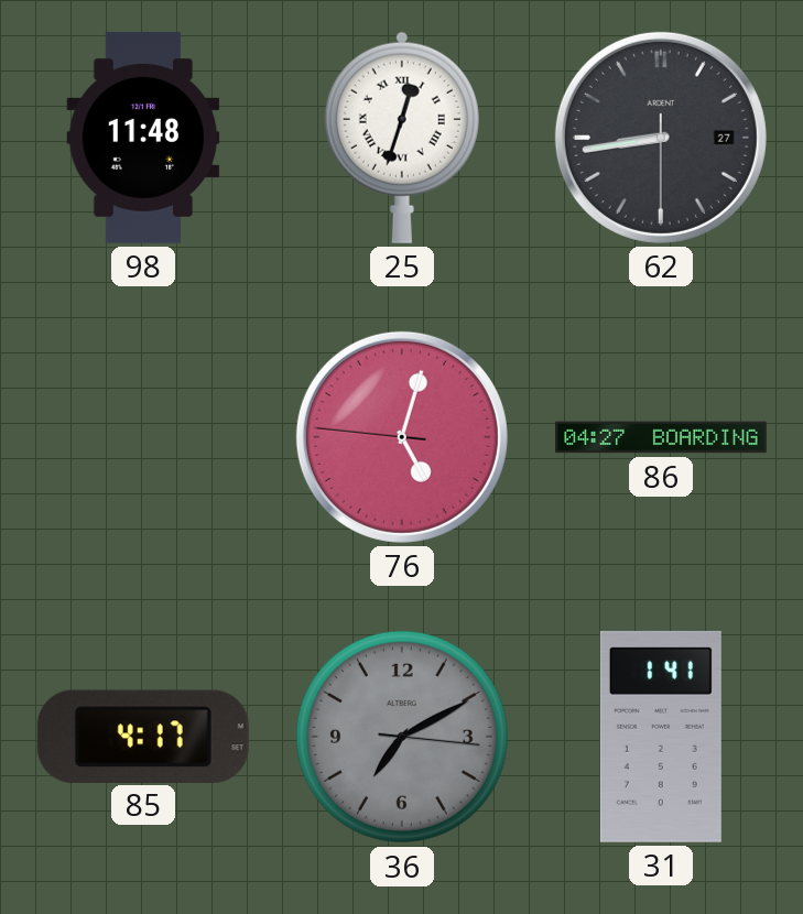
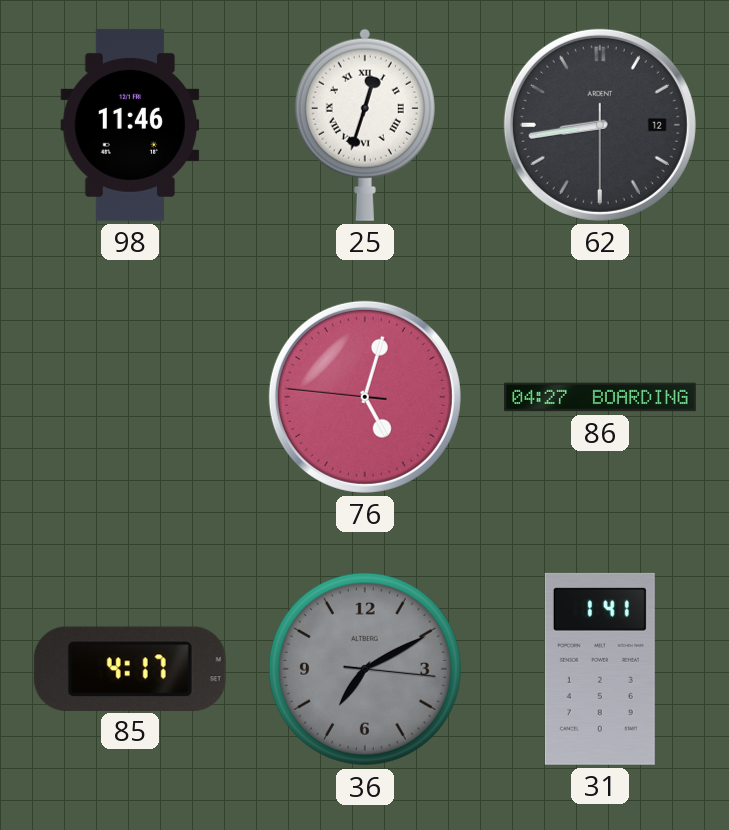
98: 11:48 -> 11:46 (130, 125)
62 date: 27 -> 12 (600, 125)
